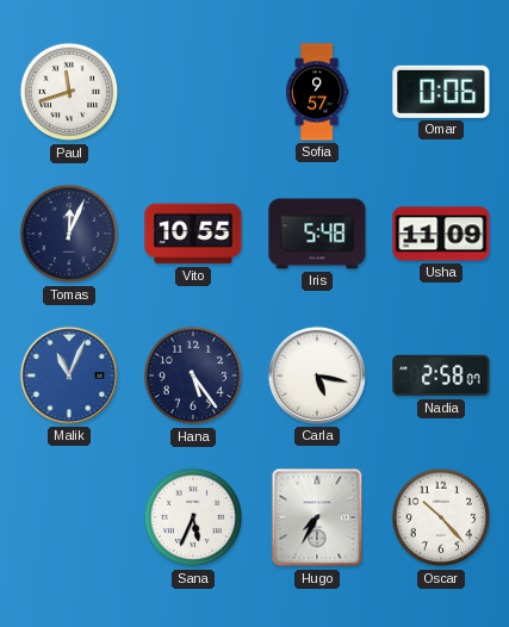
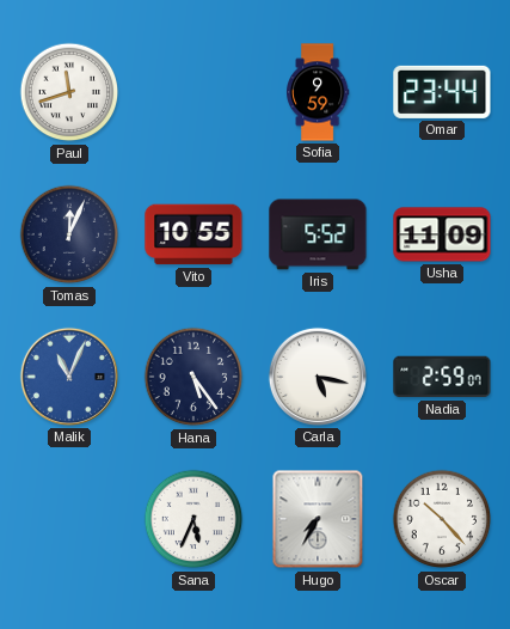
Sofia: 9:57 -> 9:59 (319, 92)
Omar: 0:06 -> 23:44 (442, 92)
Iris: 5:48 -> 5:52 (318, 234)
Nadia: 2:58 -> 2:59 (442, 377)
